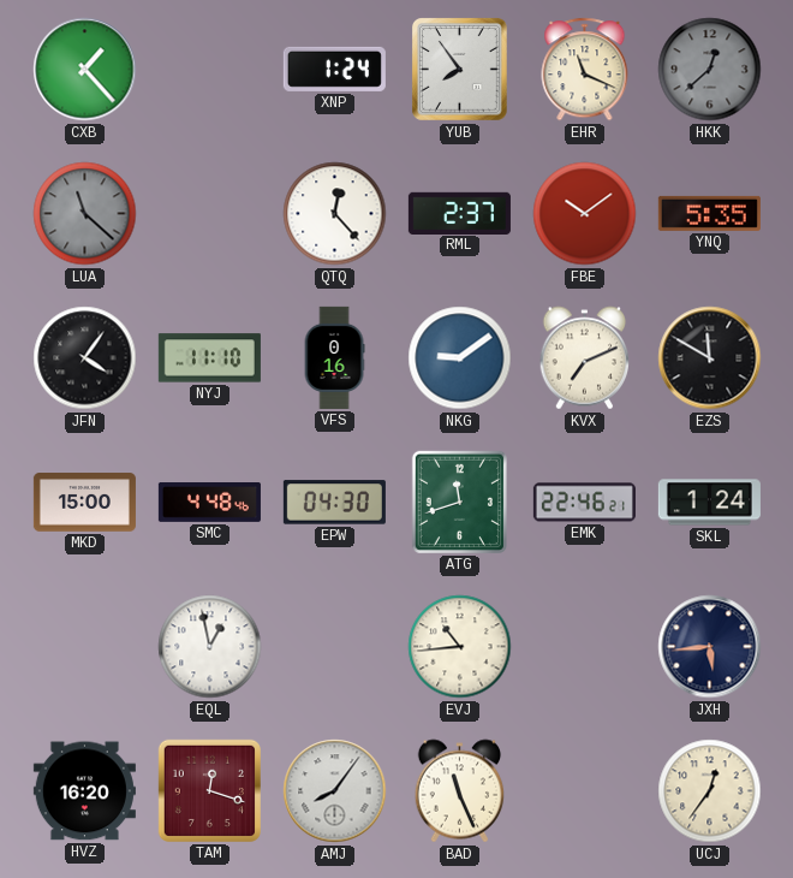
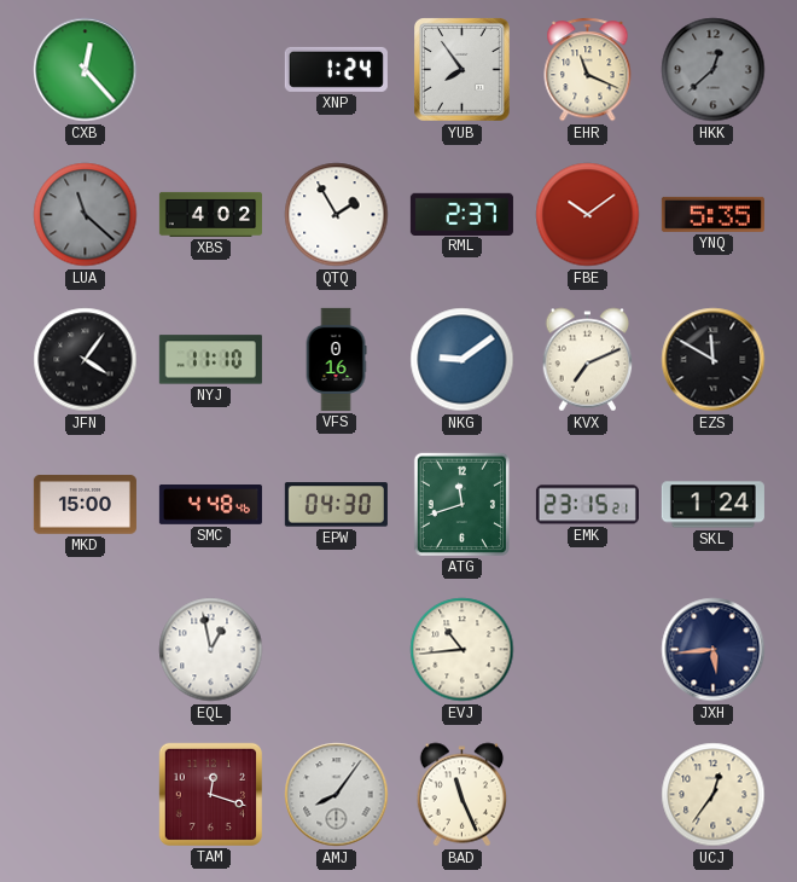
CXB: 1:23 -> 12:23 (86, 70)
XBS: none -> 4:02 (210, 214)
QTQ: 12:23 -> 1:55 (337, 215)
EMK: 22:46 -> 23:15 (587, 505)
HVZ: 16:20 -> none (84, 791)
